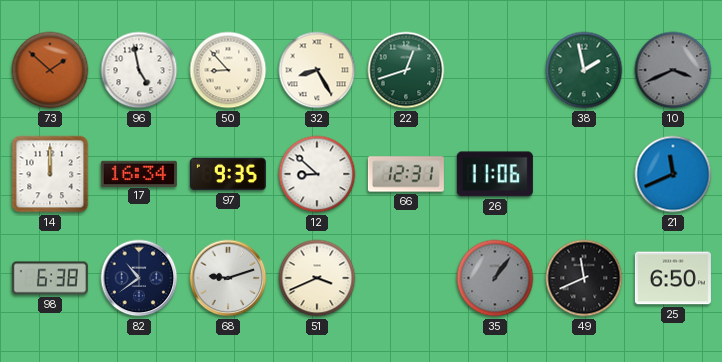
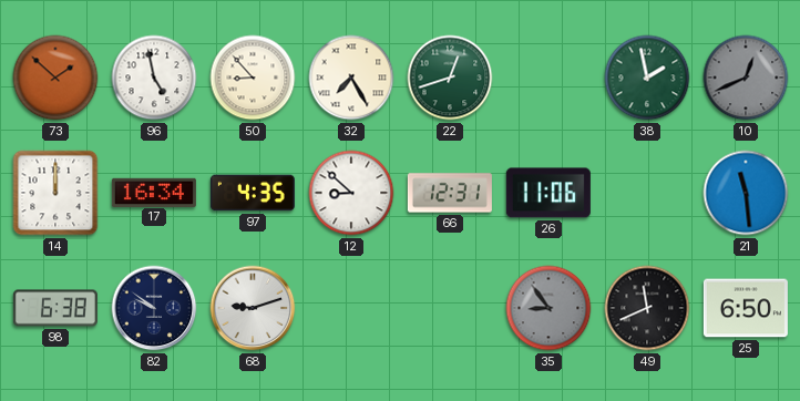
32: 8:25 -> 7:25 (351, 78)
10: 3:41 -> 12:41 (746, 78)
97: 9:35 -> 4:35 (253, 193)
21: 11:41 -> 11:29 (746, 193)
82: 10:39 -> 9:51 (154, 308)
51: 3:41 -> none (317, 278)
35: 1:06 -> 8:54 (548, 308)
